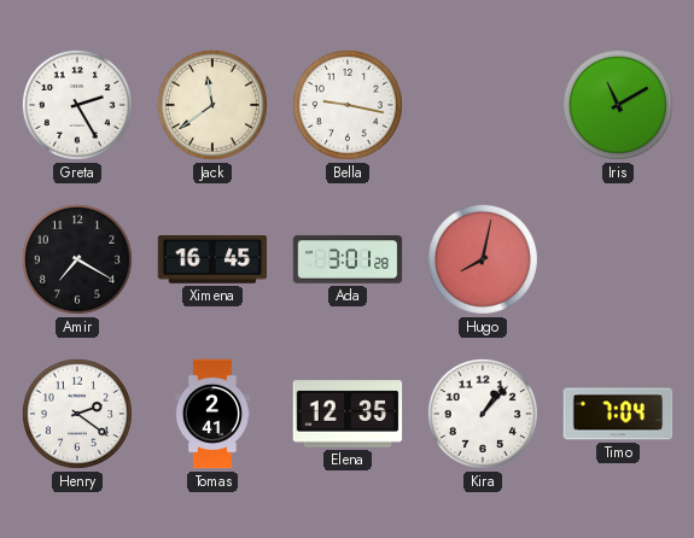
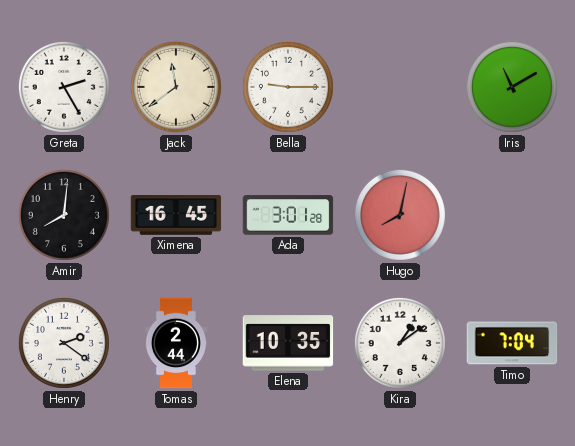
Bella: 9:17 -> 9:15 (288, 87)
Amir: 7:20 -> 8:01 (64, 215)
Tomas: 2:41 -> 2:44 (176, 343)
Elena: 12:35 -> 10:35 (288, 343)
Kira: 1:07 -> 1:09 (400, 343)
